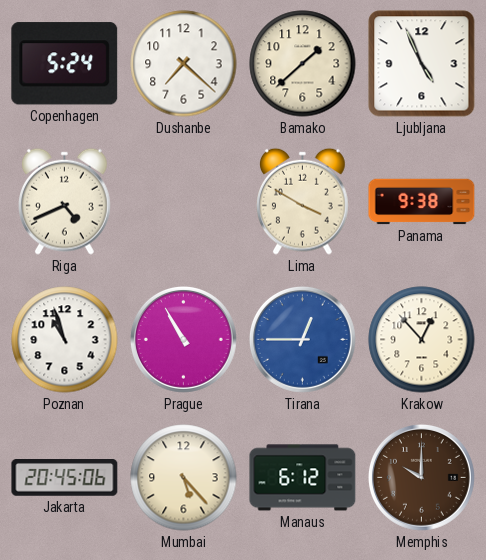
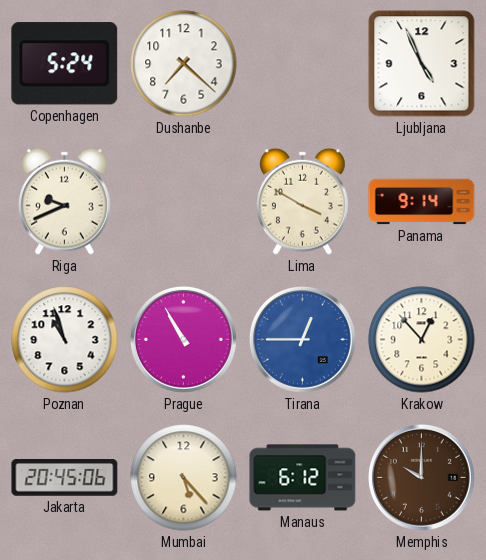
Bamako: 1:38 -> none (303, 64)
Riga: 4:41 -> 9:41 (65, 201)
Panama: 9:38 -> 9:14 (422, 202)
